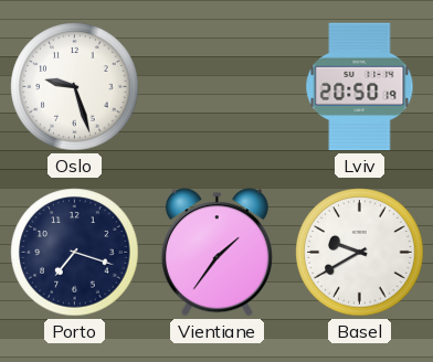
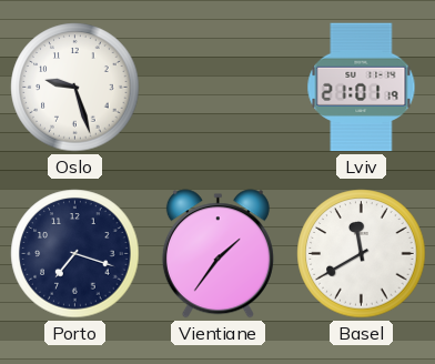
Lviv: 20:50 -> 21:01 (362, 88)
Basel: 9:40 -> 11:40 (362, 254)
